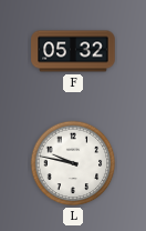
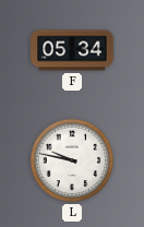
F: 05:32 -> 05:34 (72, 50)
